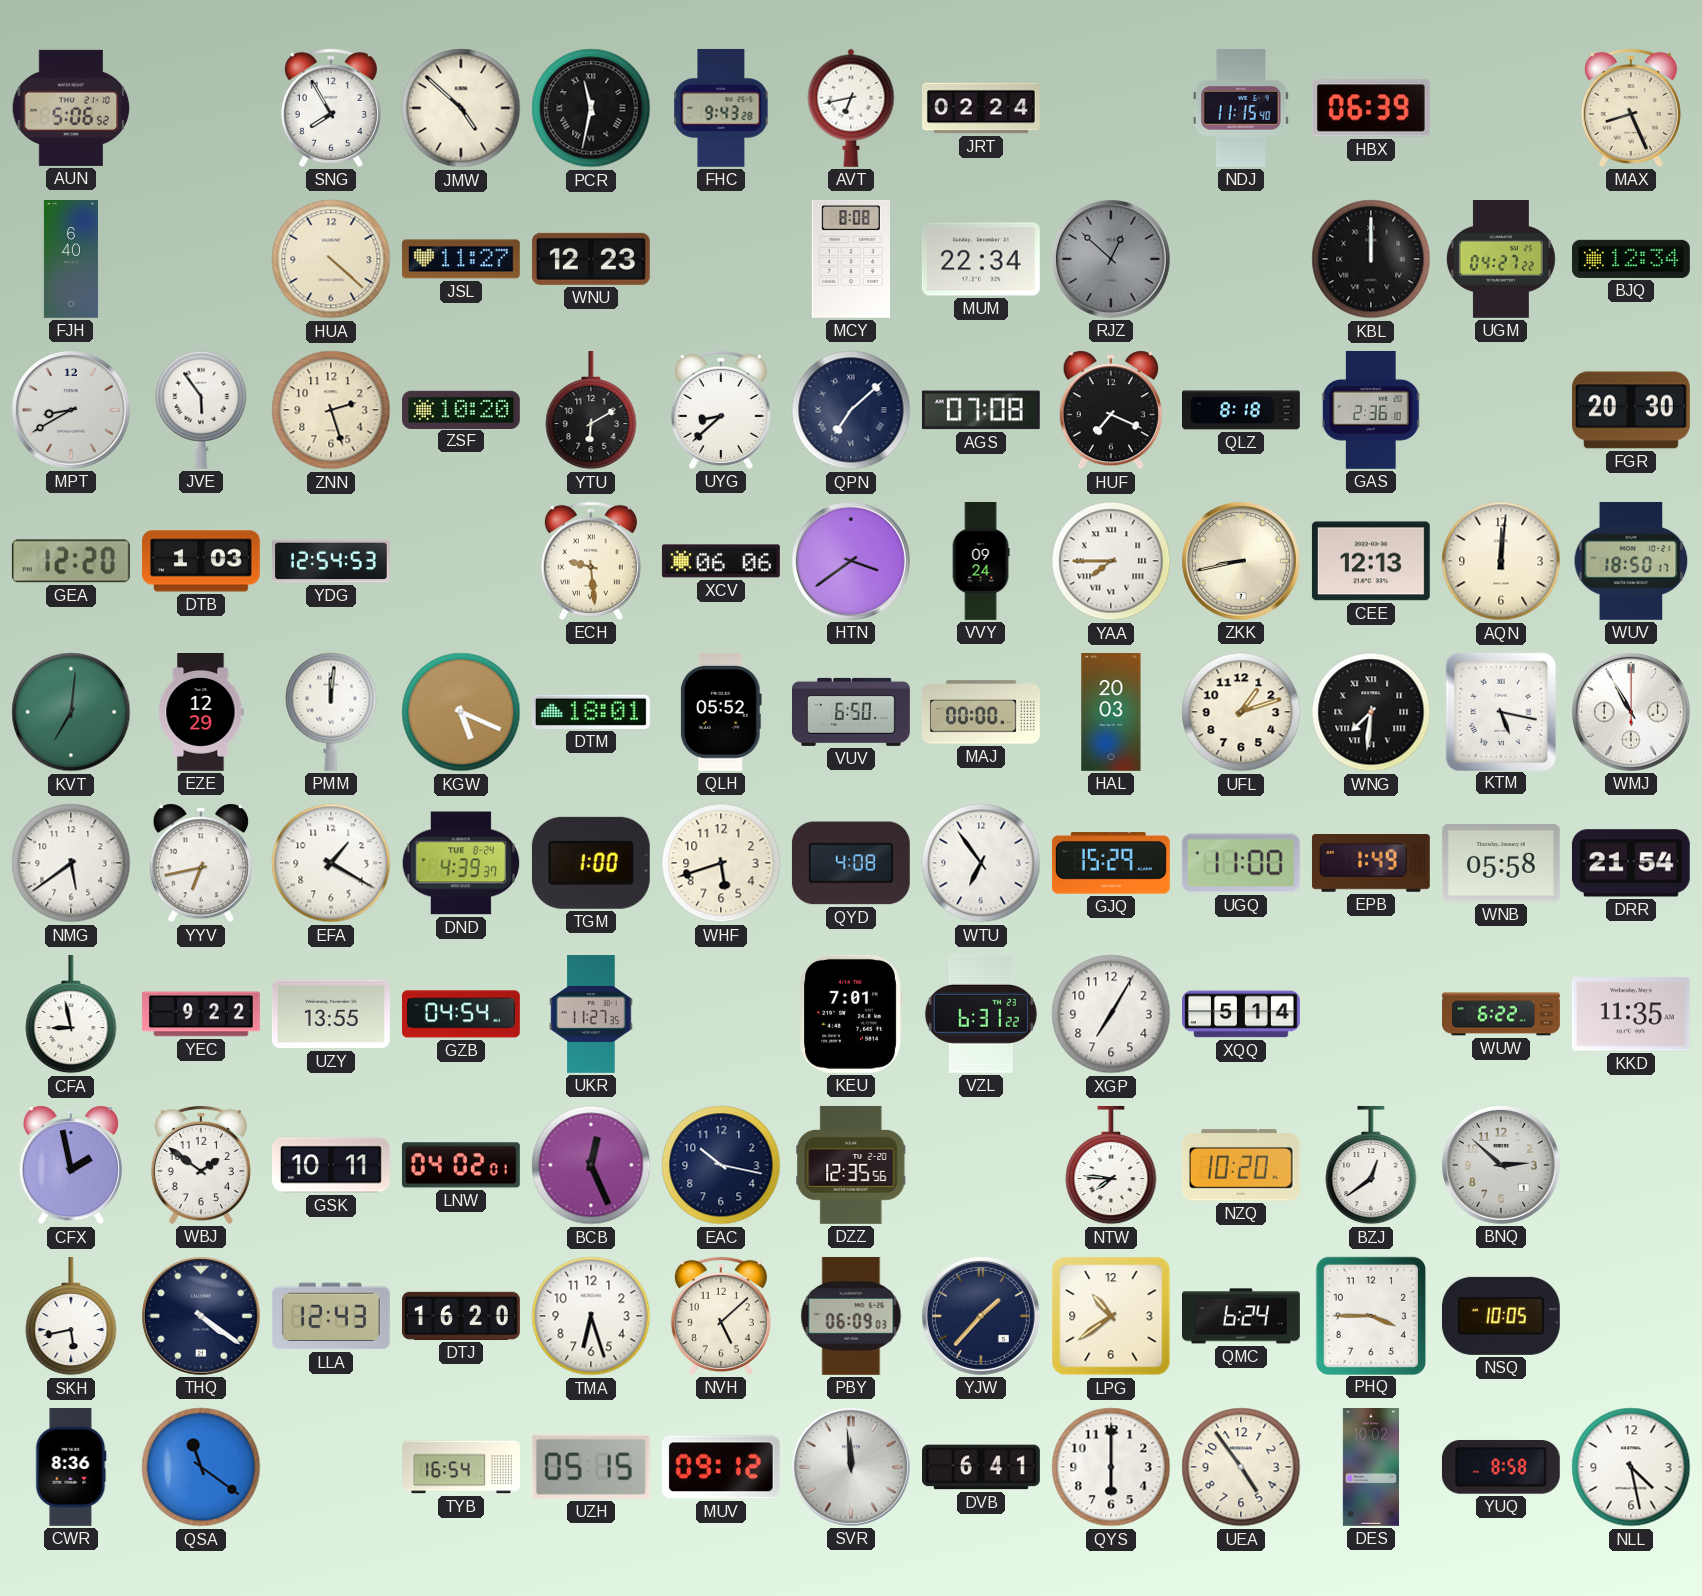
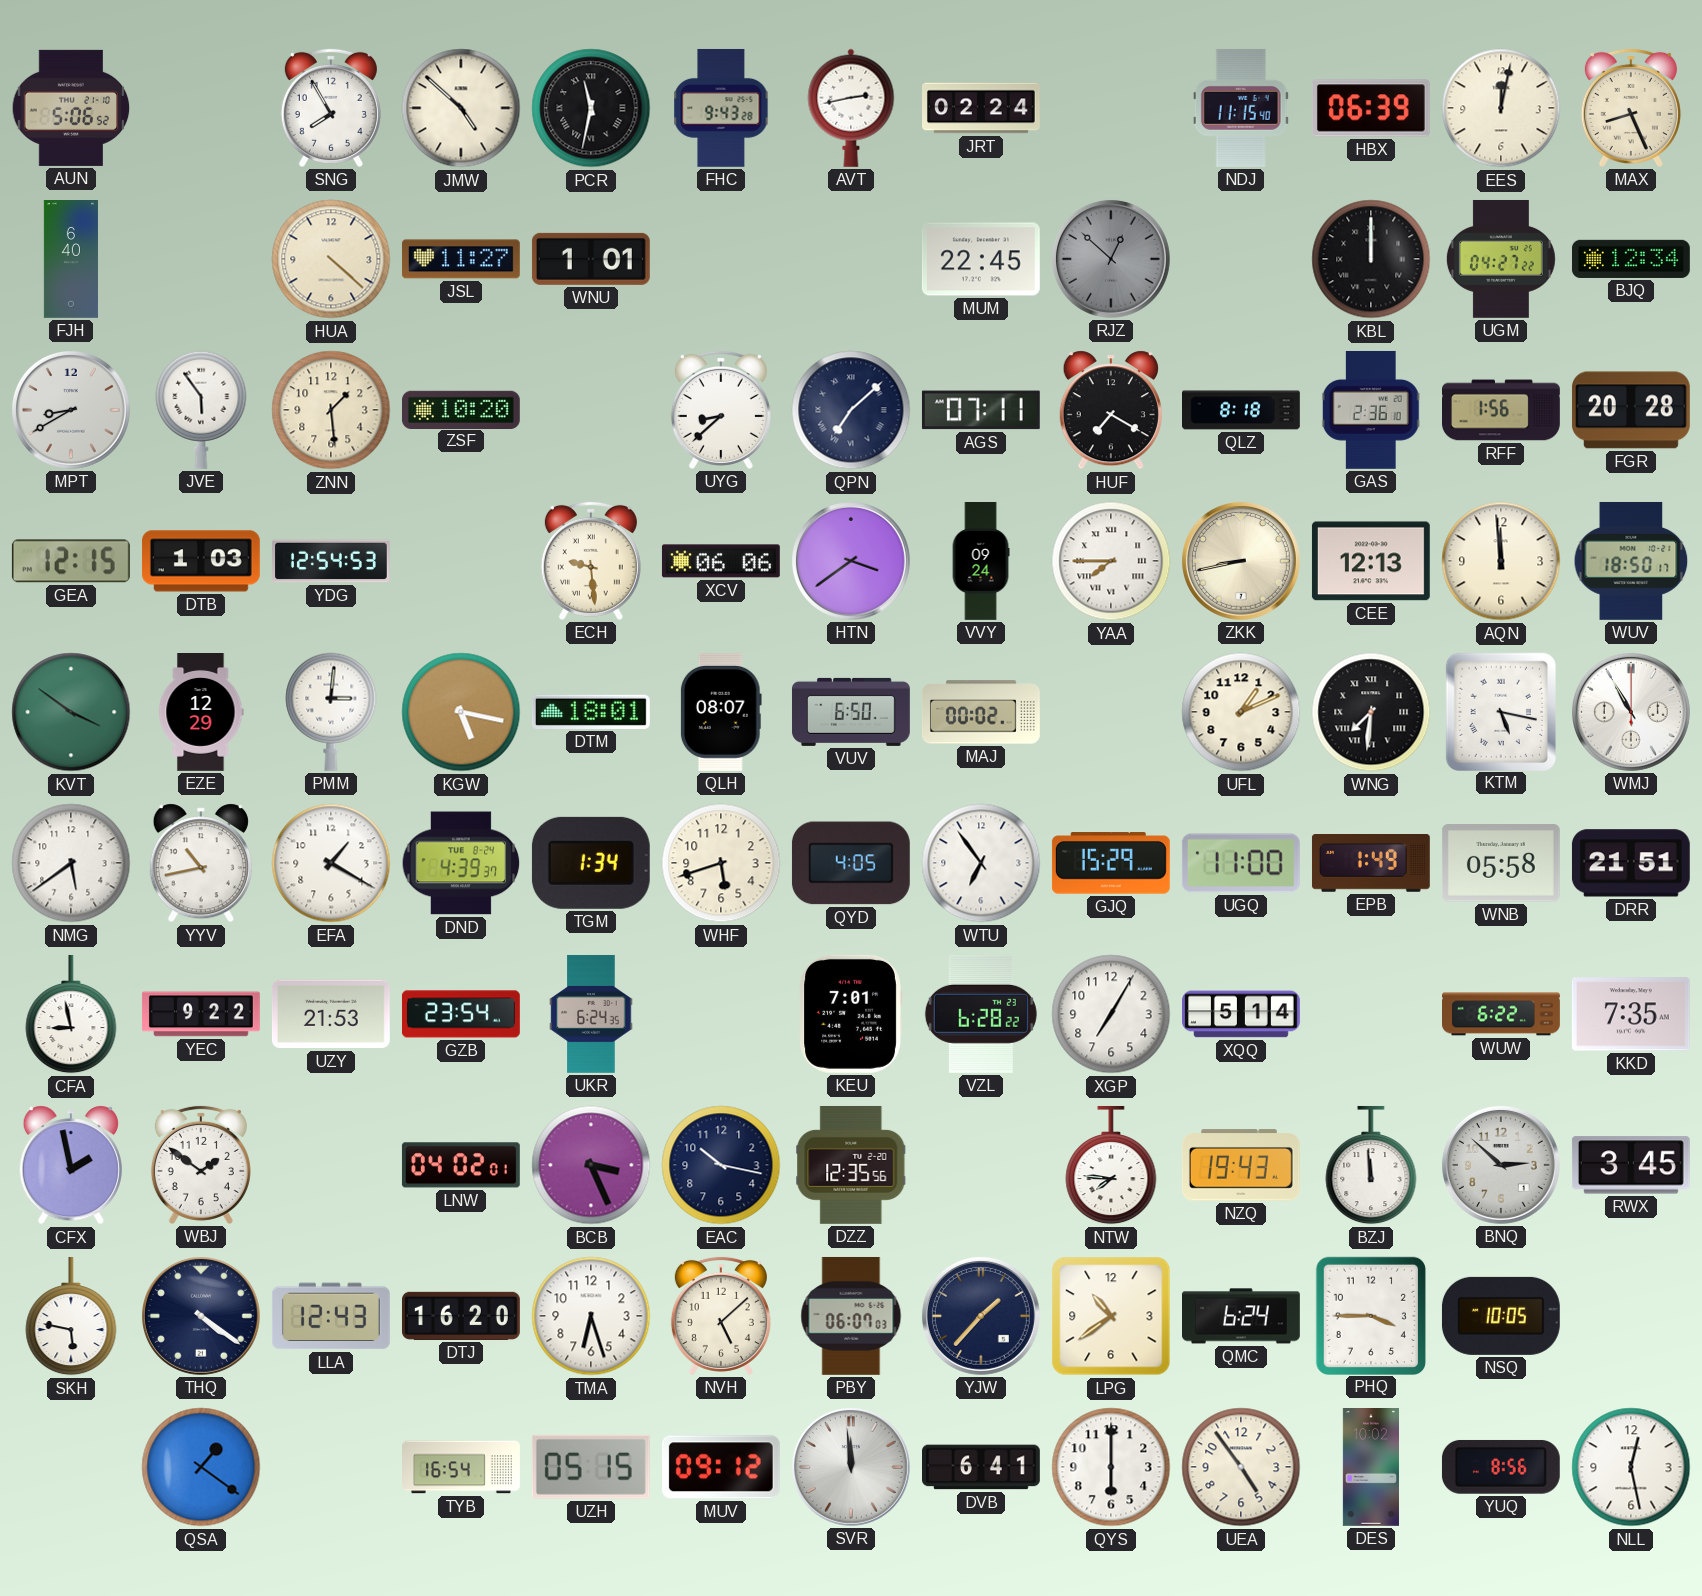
AVT: 6:43 -> 2:43 (851, 108)
EES: none -> 12:02 (1501, 108)
WNU: 12:23 -> 1:01 (591, 259)
MCY: 8:08 -> none (851, 259)
MUM: 22:34 -> 22:45 (981, 259)
ZNN: 2:27 -> 1:29 (331, 410)
YTU: 6:10 -> none (591, 410)
AGS: 07:08 -> 07:11 (981, 410)
HUF: 7:19 -> 7:20 (1111, 410)
RFF: none -> 1:56 (1502, 410)
FGR: 20:30 -> 20:28 (1631, 410)
GEA: 12:20 -> 12:15 (71, 561)
AQN: 12:01 -> 11:59 (1501, 561)
KVT: 7:01 -> 3:51 (71, 712)
PMM: 12:01 -> 3:01 (331, 712)
KGW: 5:19 -> 5:17 (461, 712)
QLH: 05:52 -> 08:07 (721, 712)
MAJ: 00:00 -> 00:02 (981, 712)
HAL: 20:03 -> none (1111, 713)
UFL: 1:12 -> 1:11 (1241, 712)
YYV: 6:43 -> 10:43 (201, 863)
TGM: 1:00 -> 1:34 (591, 863)
QYD: 4:08 -> 4:05 (851, 863)
DRR: 21:54 -> 21:51 (1631, 863)
UZY: 13:55 -> 21:53 (331, 1014)
GZB: 04:54 -> 23:54 (461, 1014)
UKR: 11:27 -> 6:24 (591, 1014)
VZL: 6:31 -> 6:28 (981, 1014)
KKD: 11:35 -> 7:35 (1631, 1014)
GSK: 10:11 -> none (331, 1165)
BCB: 12:26 -> 3:26 (591, 1165)
NZQ: 10:20 -> 19:43 (1241, 1165)
BZJ: 12:39 -> 11:59 (1371, 1165)
RWX: none -> 3:45 (1631, 1165)
SKH: 5:43 -> 5:47 (71, 1316)
PBY: 06:09 -> 06:07 (851, 1316)
CWR: 8:36 -> none (71, 1468)
QSA: 11:21 -> 1:21 (201, 1467)
YUQ: 8:58 -> 8:56 (1501, 1467)
NLL: 4:28 -> 12:28 (1631, 1467)
